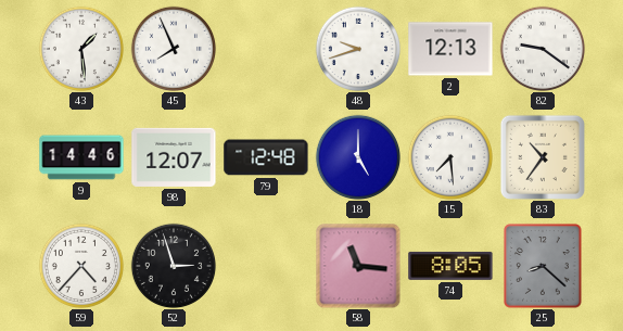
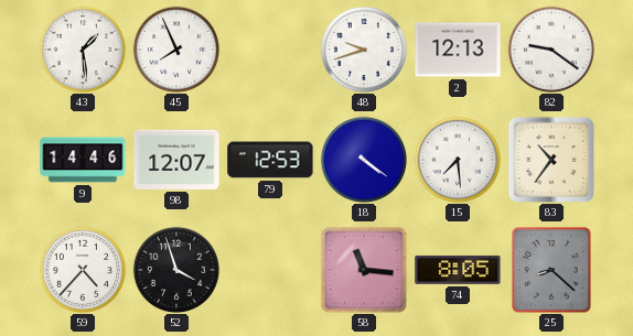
79: 12:48 -> 12:53 (270, 160)
18: 5:00 -> 4:21 (363, 159)
52: 2:57 -> 3:57 (175, 269)
